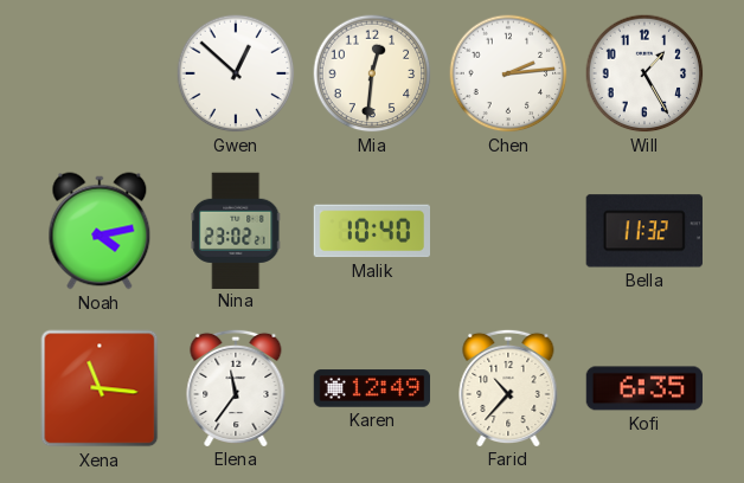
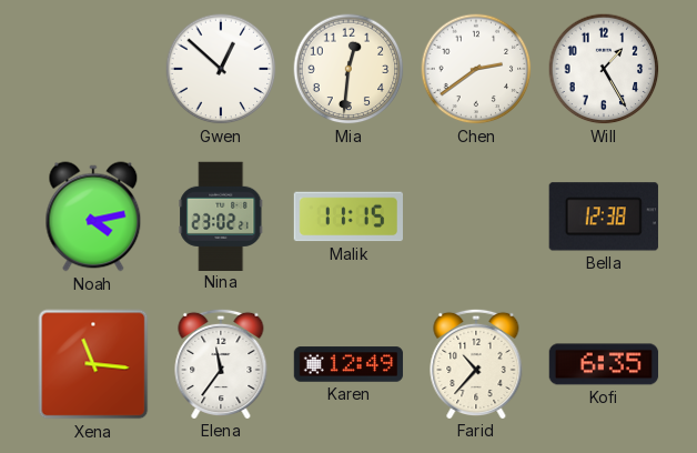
Chen: 2:14 -> 2:39 (476, 69)
Malik: 10:40 -> 11:15 (347, 217)
Bella: 11:32 -> 12:38 (604, 217)
